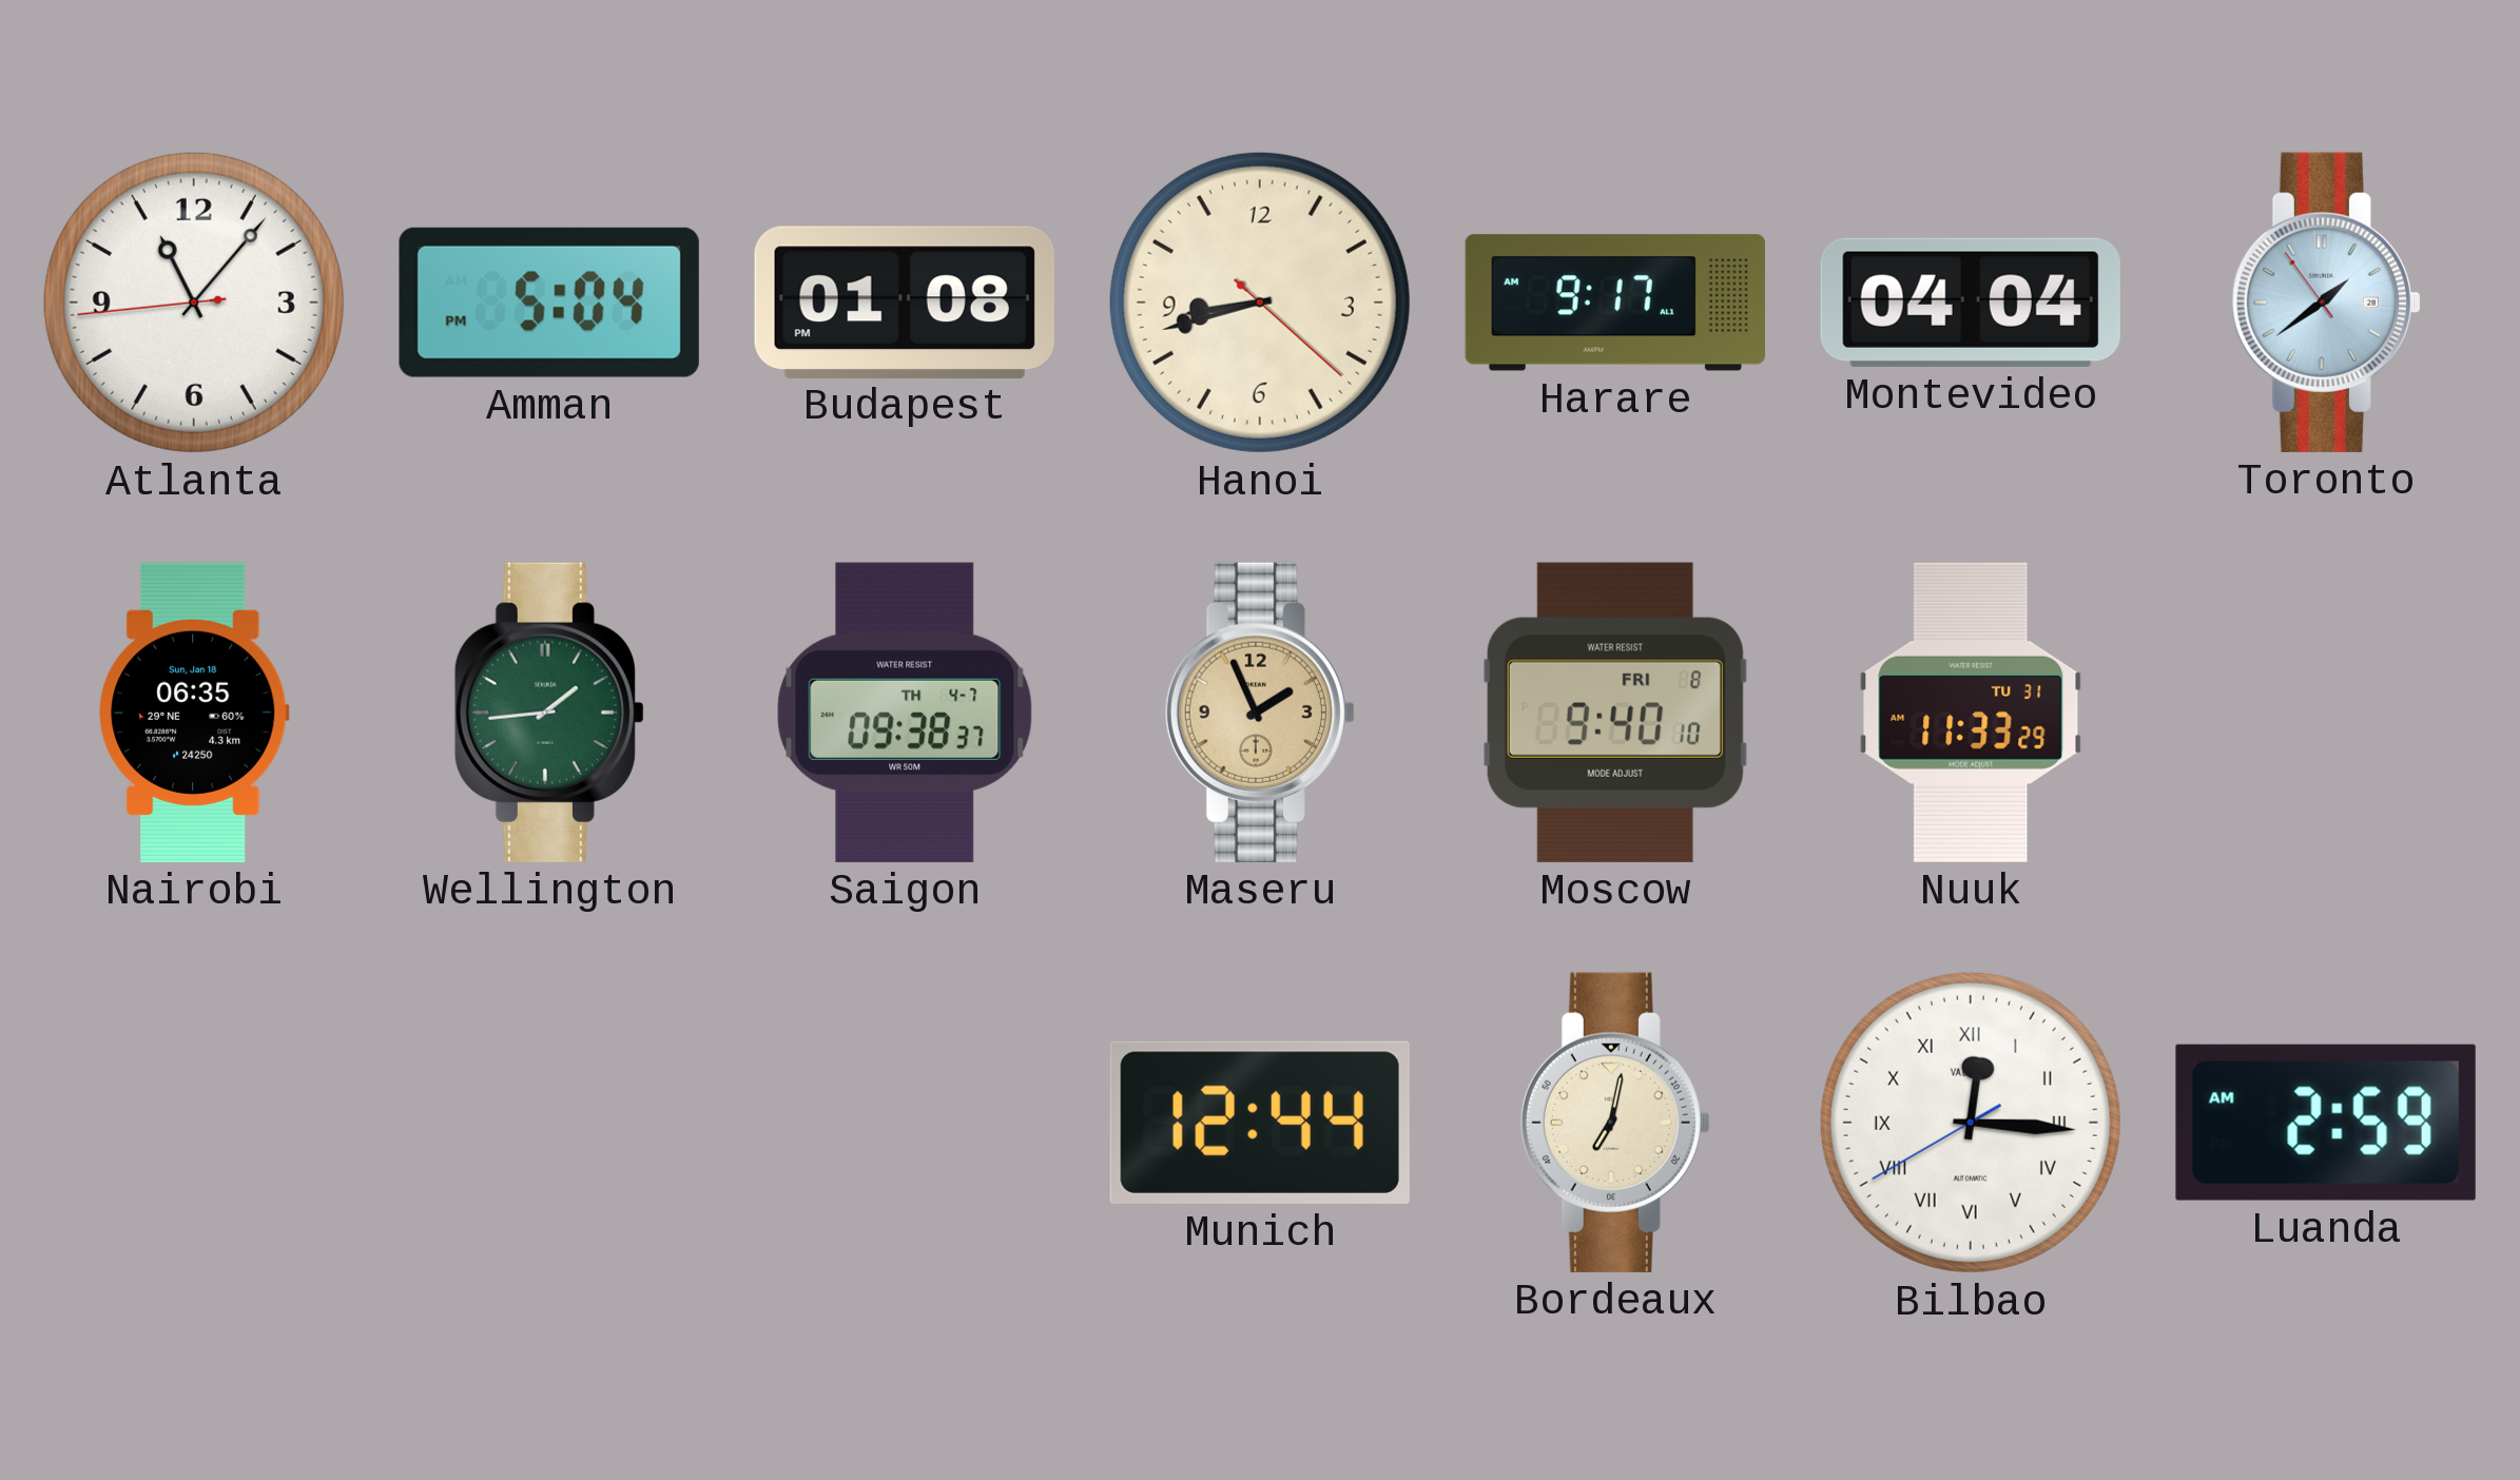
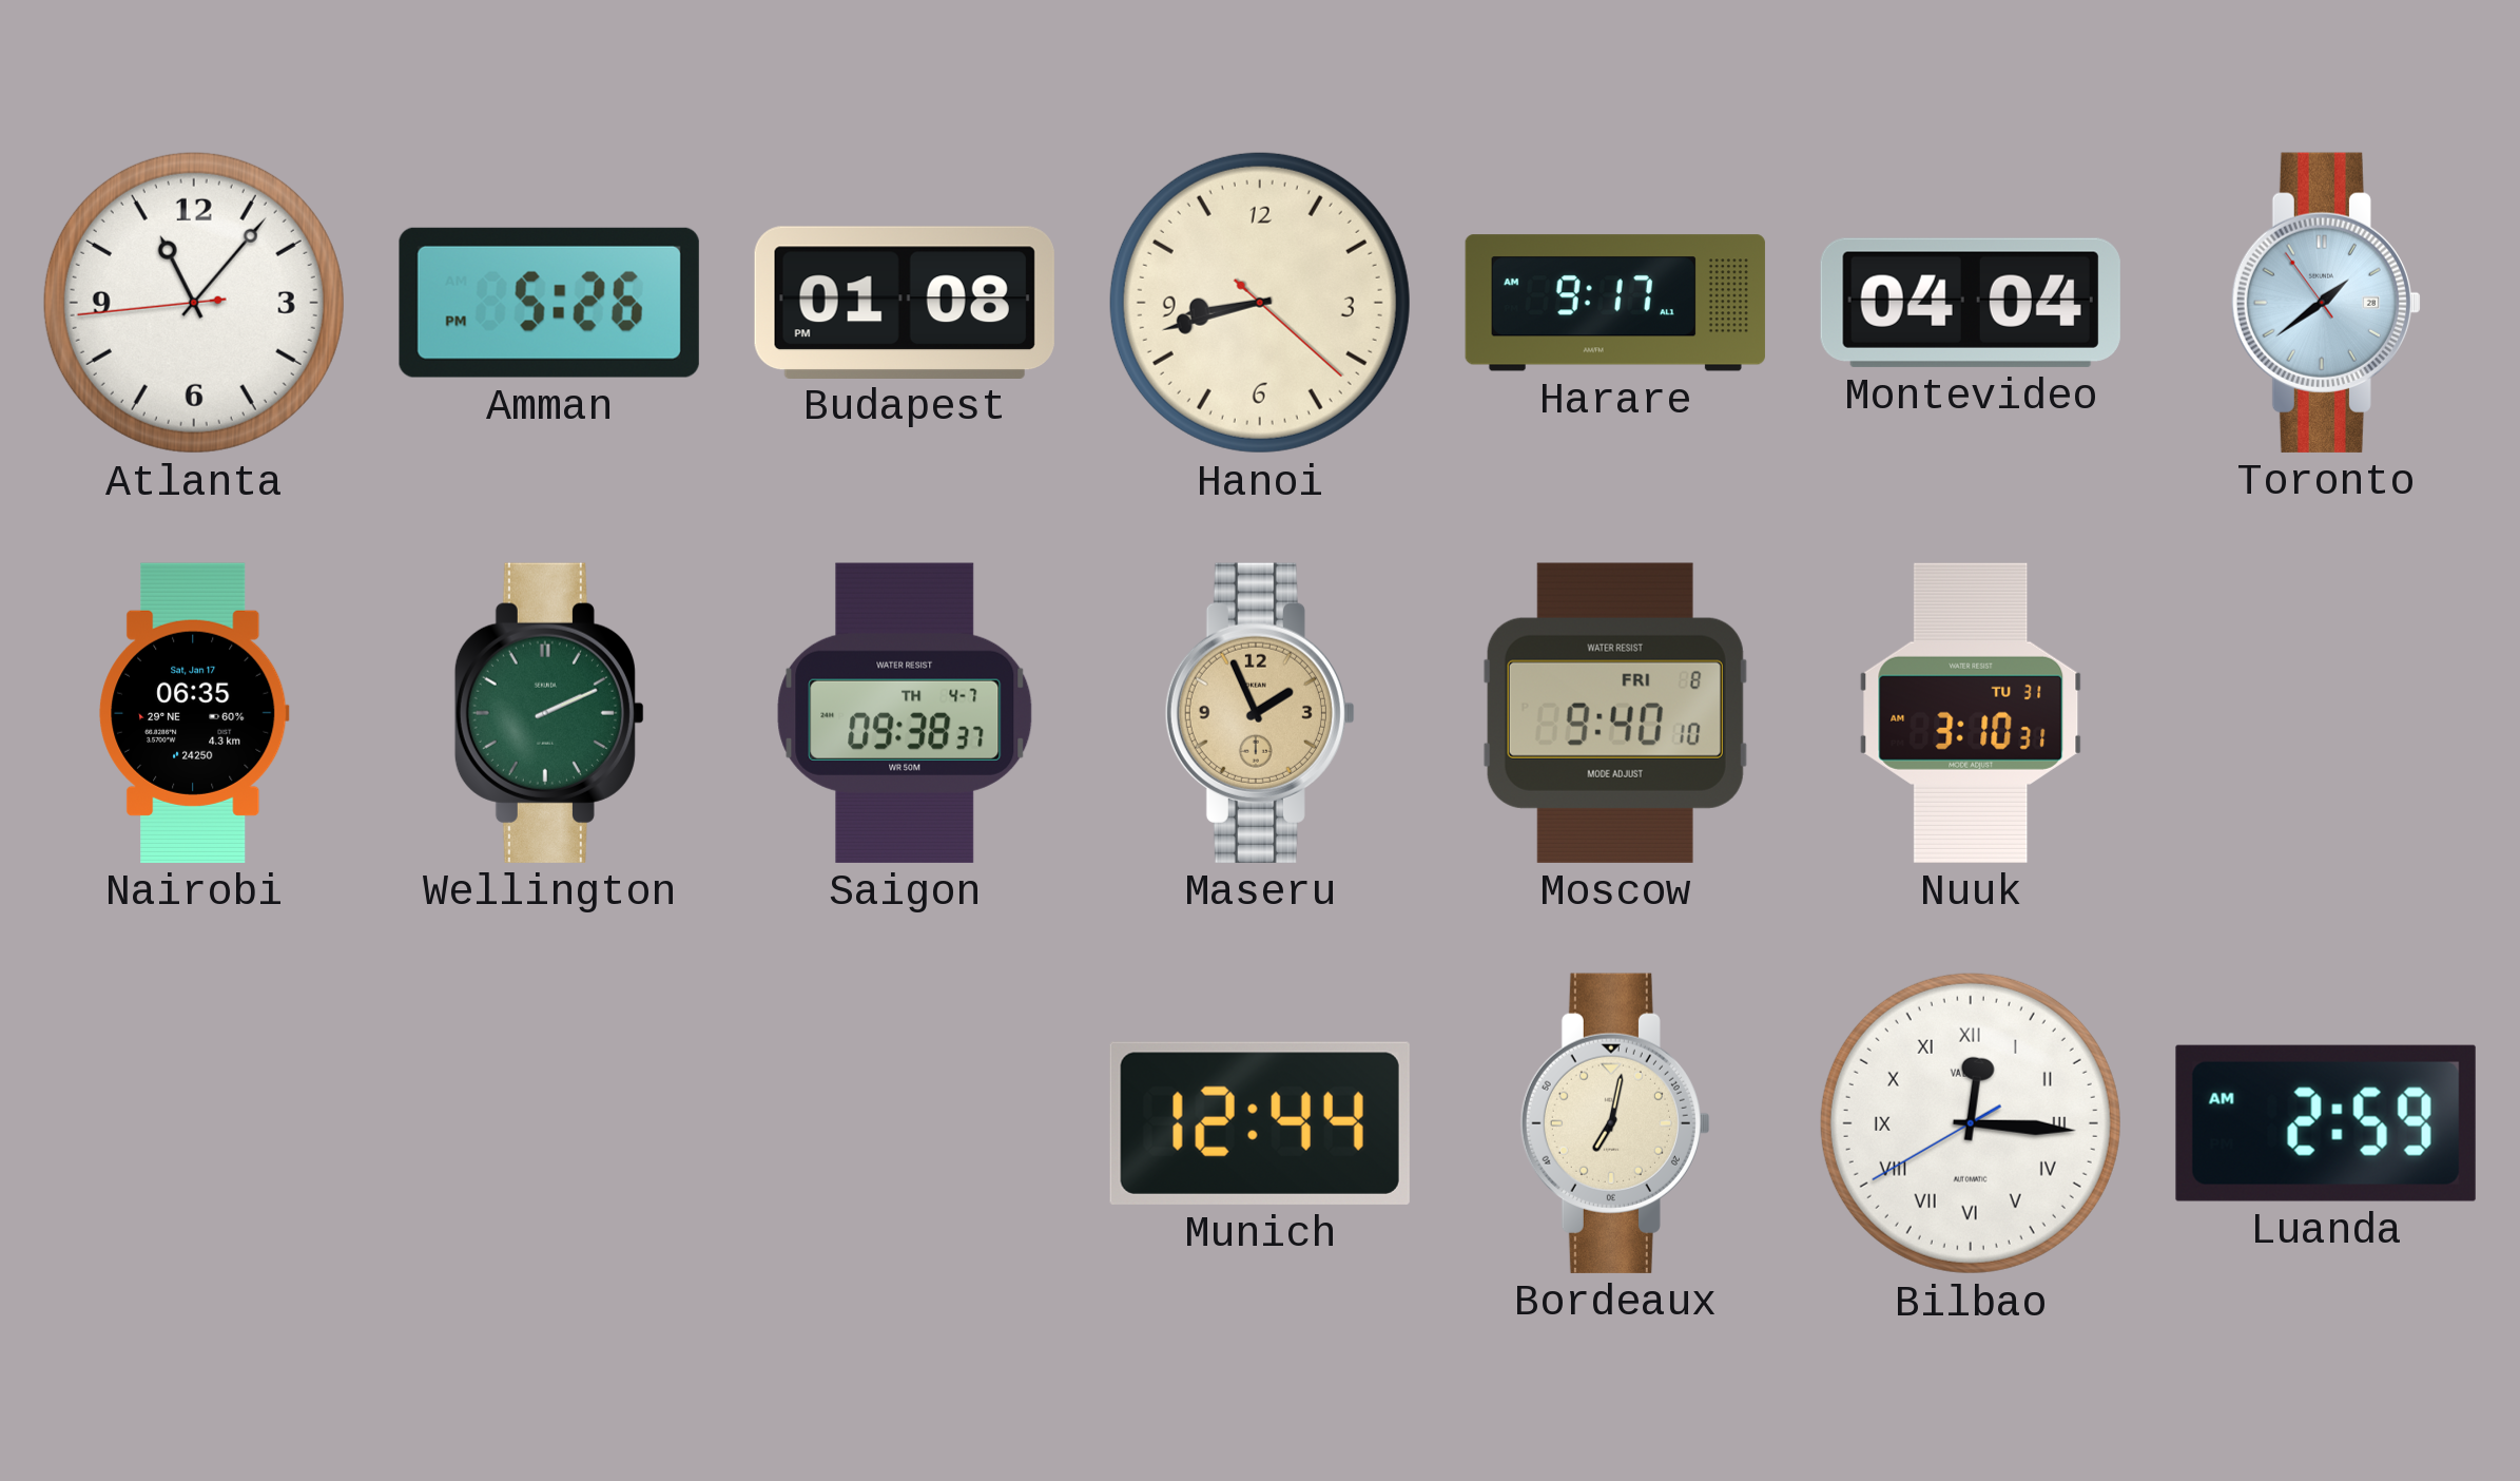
Amman: 5:04 -> 5:26 (549, 303)
Nairobi date: Sun, Jan 18 -> Sat, Jan 17 (194, 713)
Wellington: 1:44 -> 2:11 (549, 713)
Nuuk: 11:33 -> 3:10 (1971, 713)
